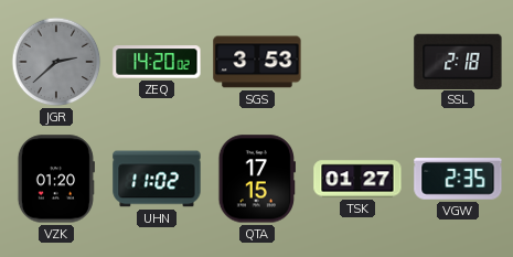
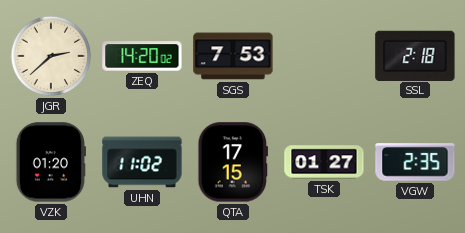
JGR dial: grey -> cream (51, 56)
SGS: 3:53 -> 7:53 (233, 56)
